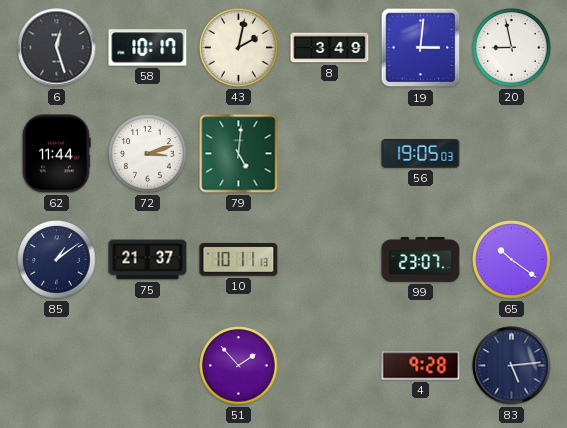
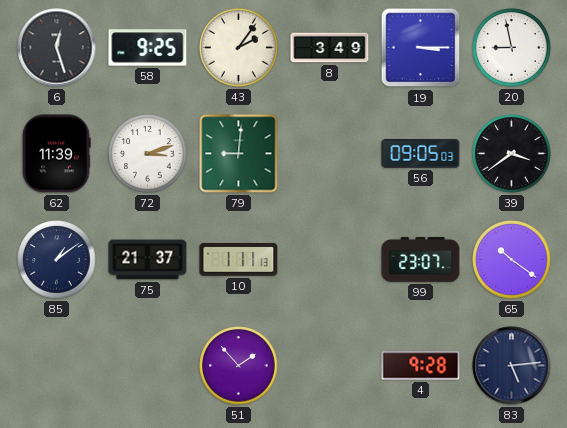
58: 10:17 -> 9:25 (148, 48)
43: 2:02 -> 2:06 (239, 48)
19: 3:01 -> 3:15 (421, 48)
62: 11:44 -> 11:39 (56, 154)
79: 5:01 -> 9:01 (239, 154)
56: 19:05 -> 09:05 (421, 154)
39: none -> 3:39 (512, 154)
10: 10:11 -> 1:11 (239, 260)
